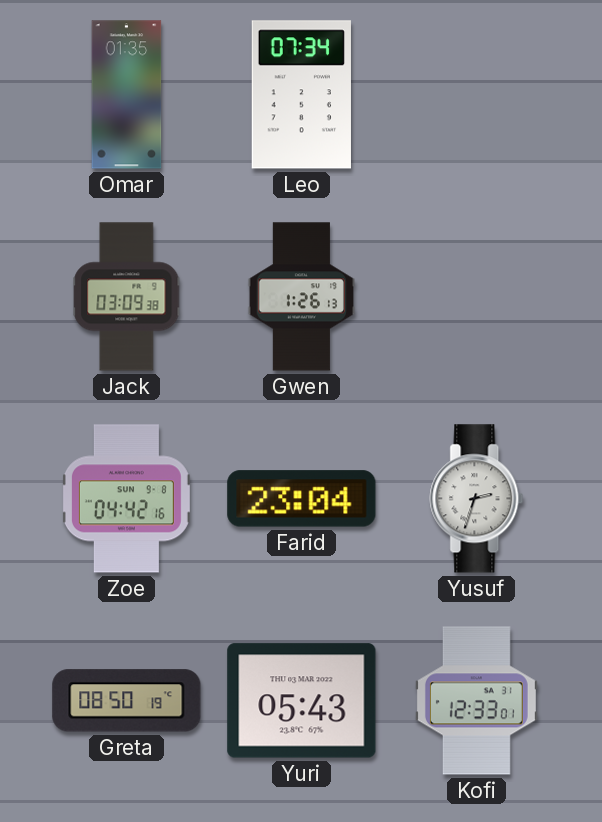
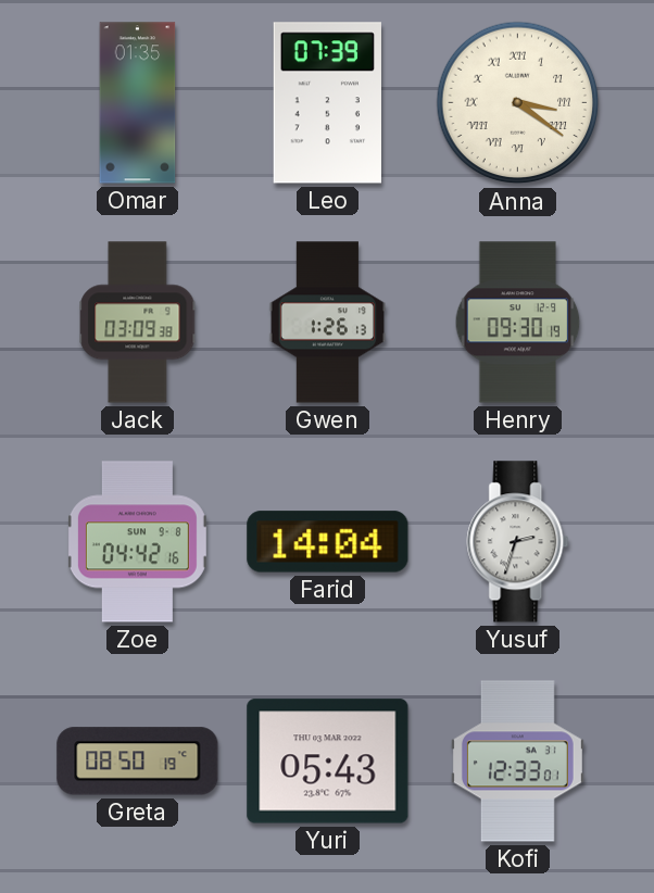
Leo: 07:34 -> 07:39 (327, 103)
Anna: none -> 3:21 (518, 103)
Henry: none -> 09:30 (518, 323)
Farid: 23:04 -> 14:04 (328, 542)
